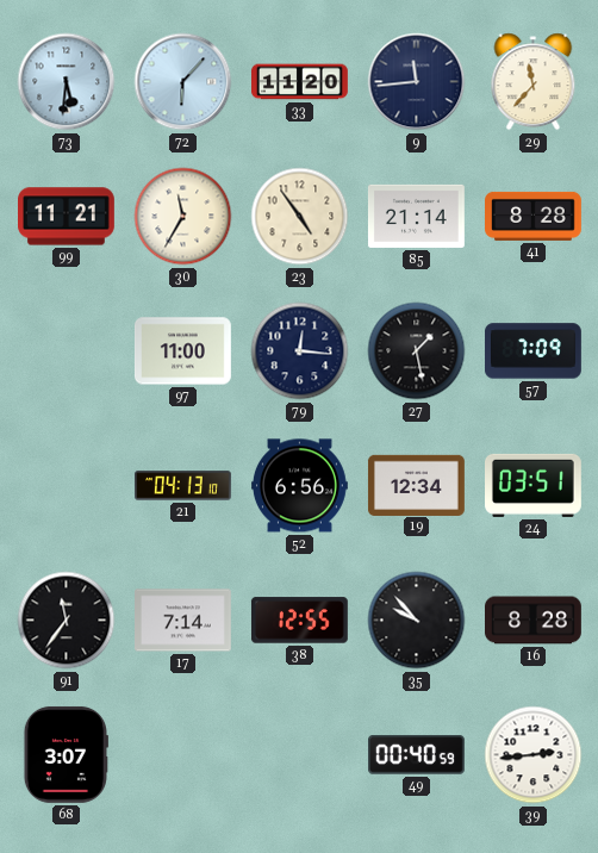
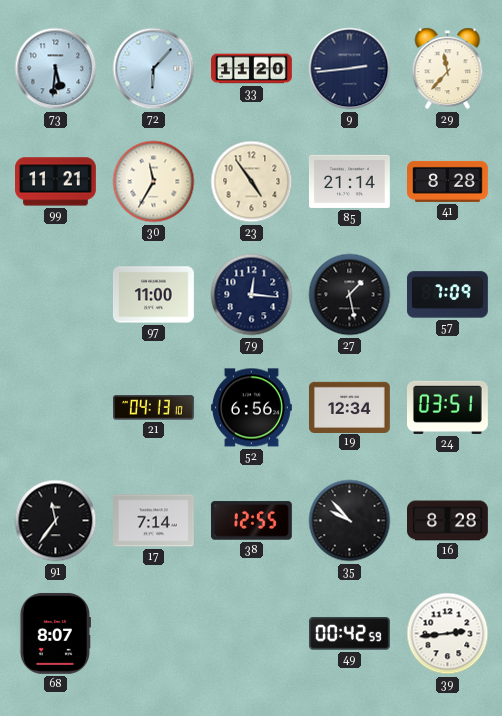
9: 11:44 -> 2:44 (350, 69)
68: 3:07 -> 8:07 (55, 633)
49: 00:40 -> 00:42 (350, 634)
